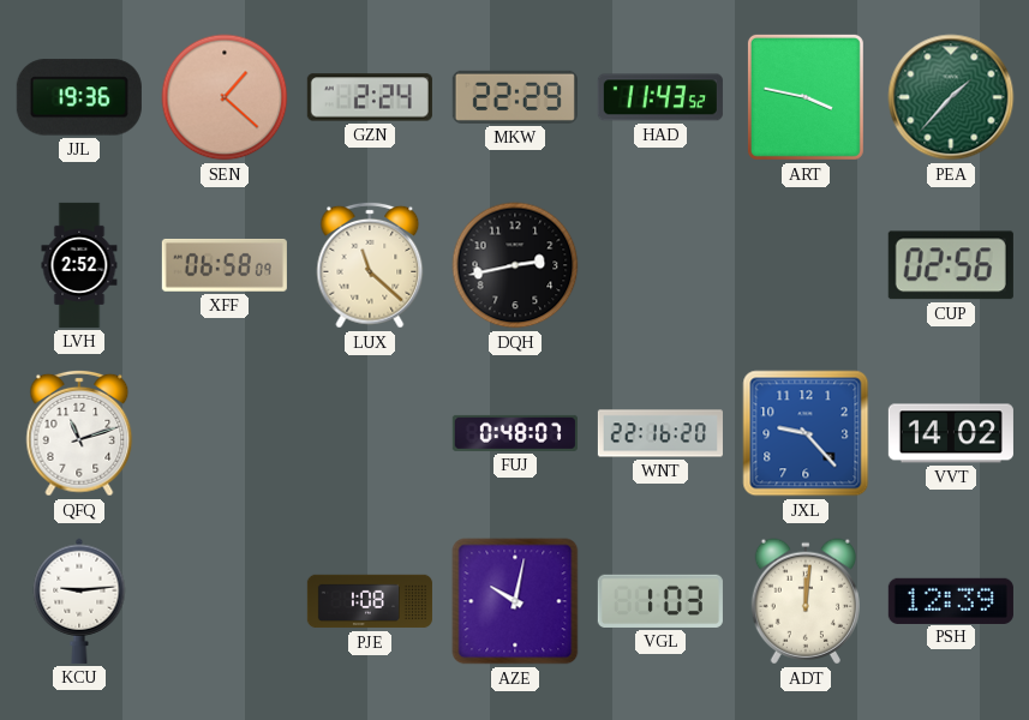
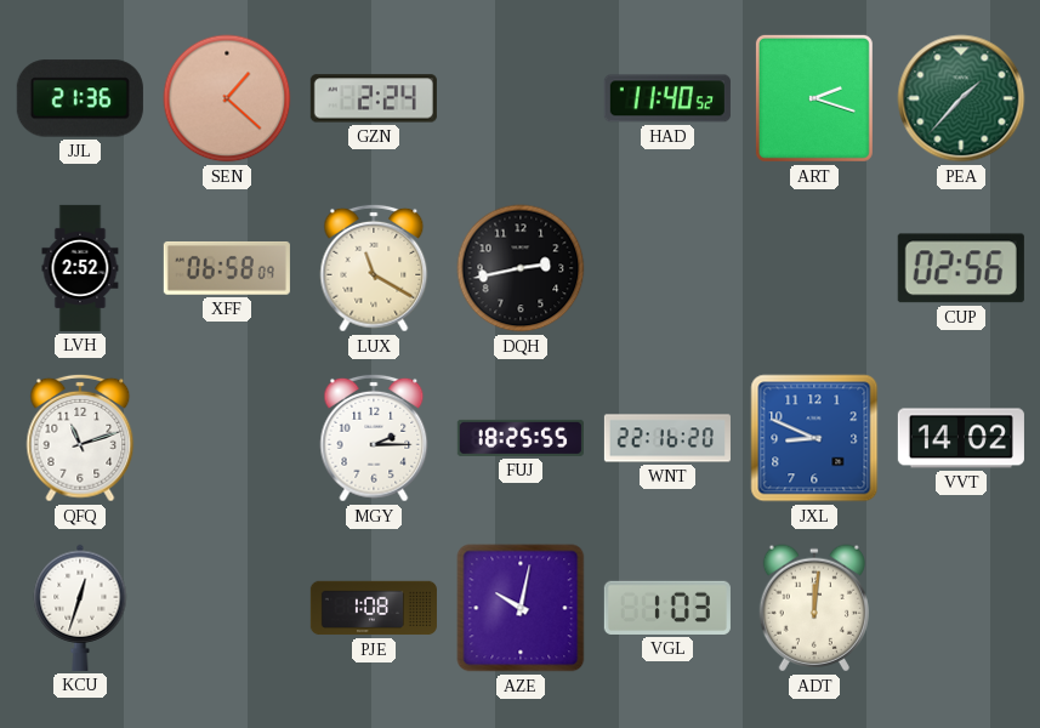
JJL: 19:36 -> 21:36 (80, 98)
MKW: 22:29 -> none (515, 97)
HAD: 11:43 -> 11:40 (667, 98)
ART: 3:47 -> 2:18 (814, 98)
LUX: 11:22 -> 11:20 (374, 268)
MGY: none -> 2:15 (374, 438)
FUJ: 0:48 -> 18:25 (521, 438)
JXL: 9:23 -> 8:49 (814, 438)
KCU: 9:14 -> 12:33 (80, 608)
PSH: 12:39 -> none (951, 600)
